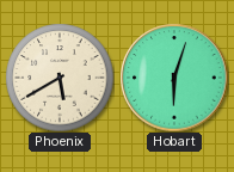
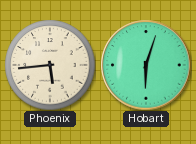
Phoenix: 5:40 -> 5:44 (50, 65)
